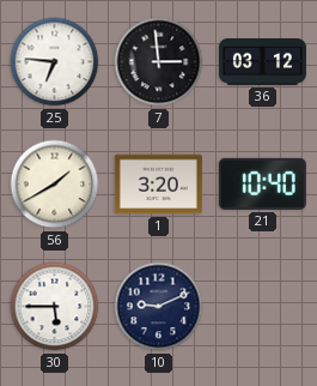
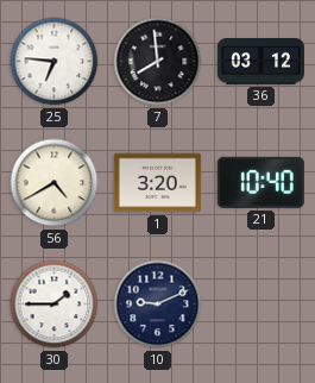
7: 2:59 -> 7:59 (158, 62)
56: 1:40 -> 4:40 (55, 183)
30: 5:45 -> 1:45 (55, 304)
